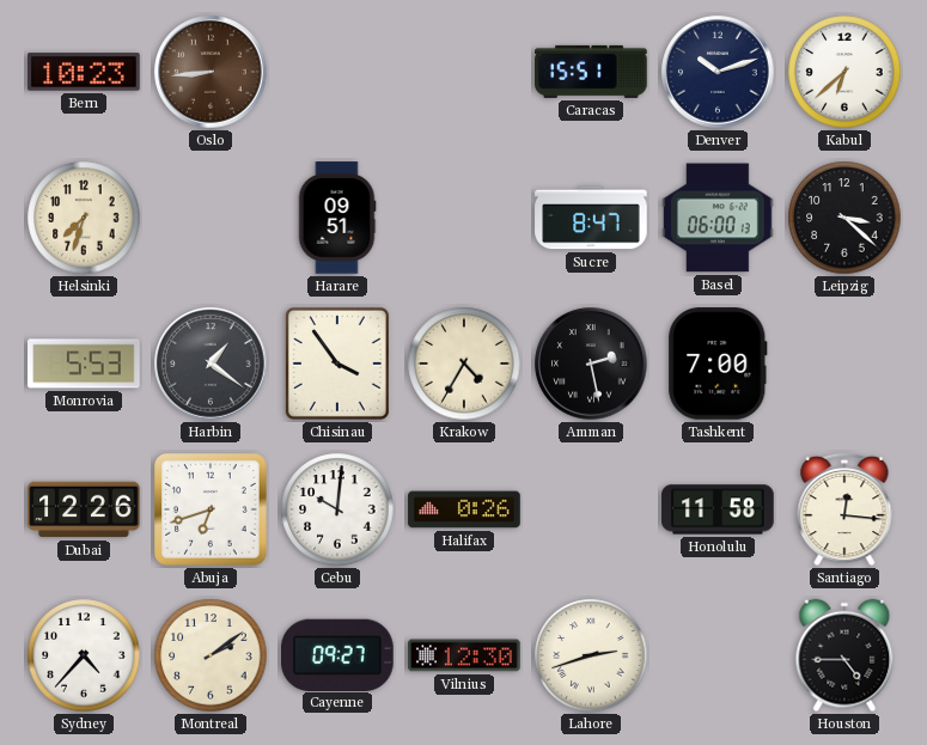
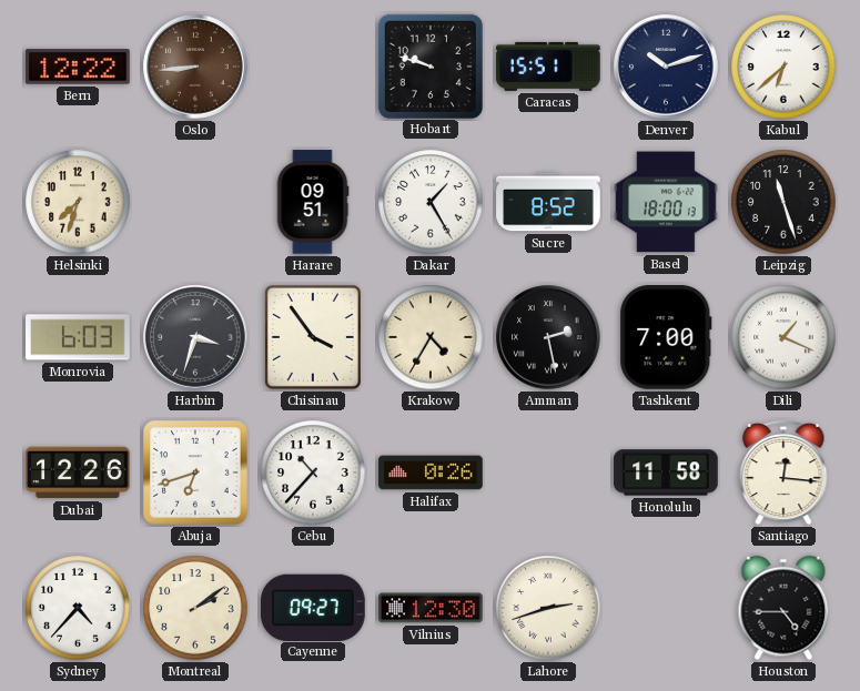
Bern: 10:23 -> 12:22 (78, 67)
Hobart: none -> 9:48 (429, 65)
Dakar: none -> 1:25 (431, 202)
Sucre: 8:47 -> 8:52 (548, 202)
Basel: 06:00 -> 18:00 (666, 202)
Leipzig: 3:22 -> 11:27 (783, 202)
Monrovia: 5:53 -> 6:03 (78, 337)
Harbin: 1:21 -> 3:33 (195, 337)
Dili: none -> 1:19 (783, 337)
Cebu: 10:01 -> 10:37 (313, 472)
